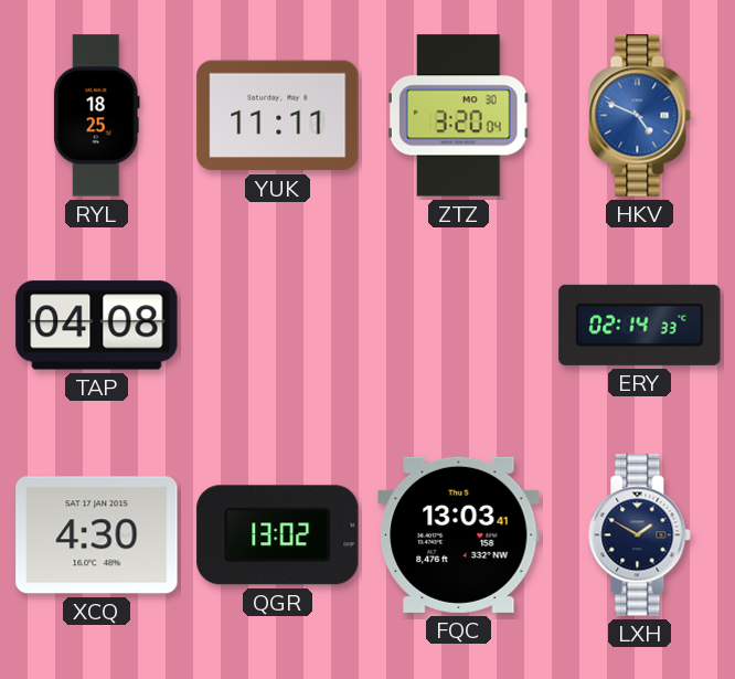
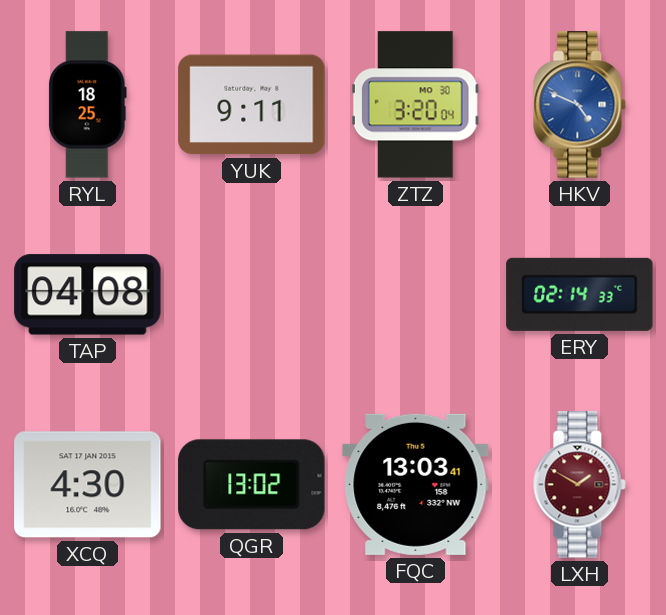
YUK: 11:11 -> 9:11 (252, 105)
LXH dial: navy -> burgundy (580, 485)
